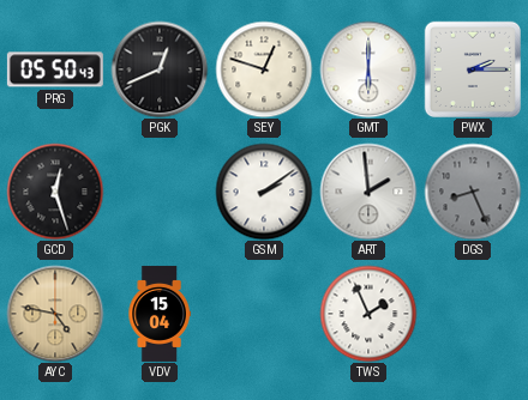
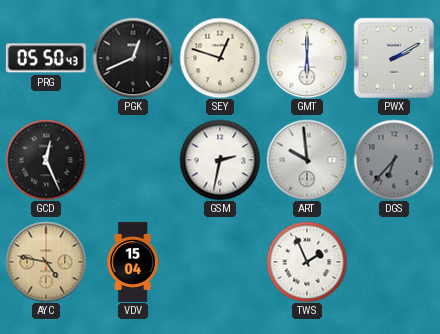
PWX: 2:15 -> 2:10 (393, 57)
GCD: 12:27 -> 12:26 (46, 160)
GSM: 2:09 -> 2:32 (220, 160)
ART: 1:59 -> 9:59 (307, 160)
DGS: 8:26 -> 6:37 (394, 160)
